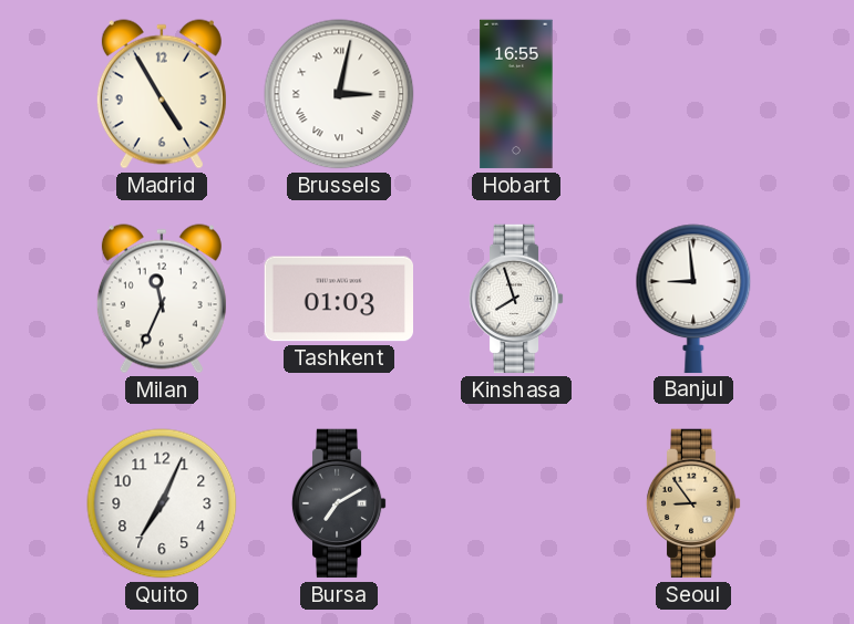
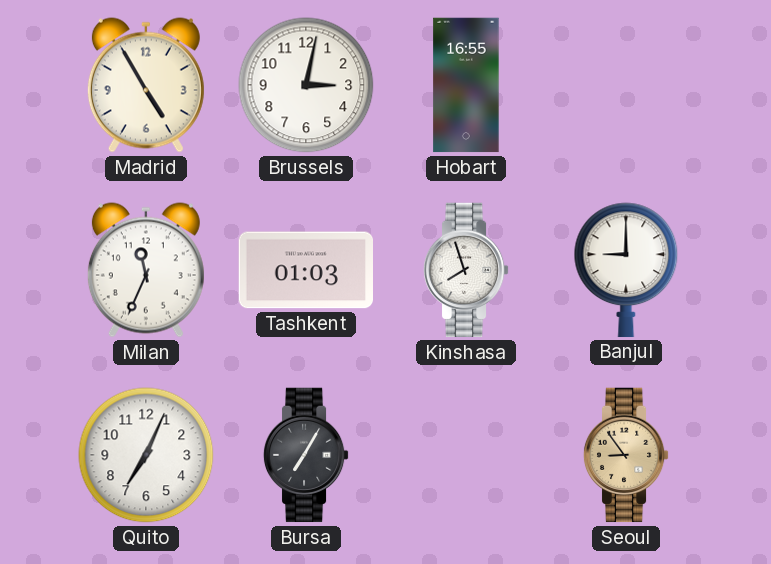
Brussels numerals: Roman -> Arabic (306, 85)
Banjul: 8:59 -> 9:00 (626, 270)
Bursa: 7:10 -> 7:05 (306, 455)
